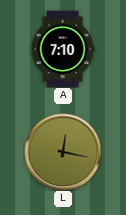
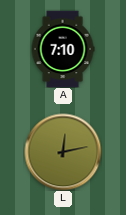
L: 12:17 -> 12:13 (63, 152)
